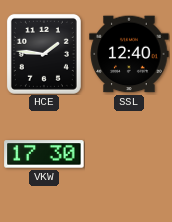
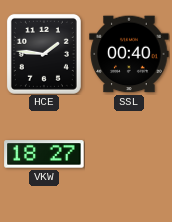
SSL: 12:40 -> 00:40 (129, 54)
VKW: 17:30 -> 18:27 (44, 154)
